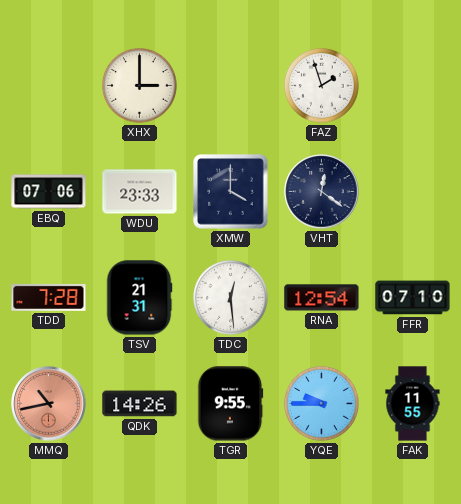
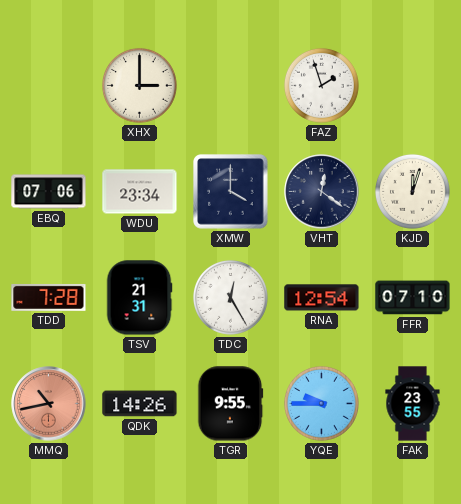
WDU: 23:33 -> 23:34 (140, 192)
KJD: none -> 12:03 (412, 191)
TDC: 12:29 -> 12:25 (230, 297)
FAK: 11:55 -> 23:55 (413, 404)
